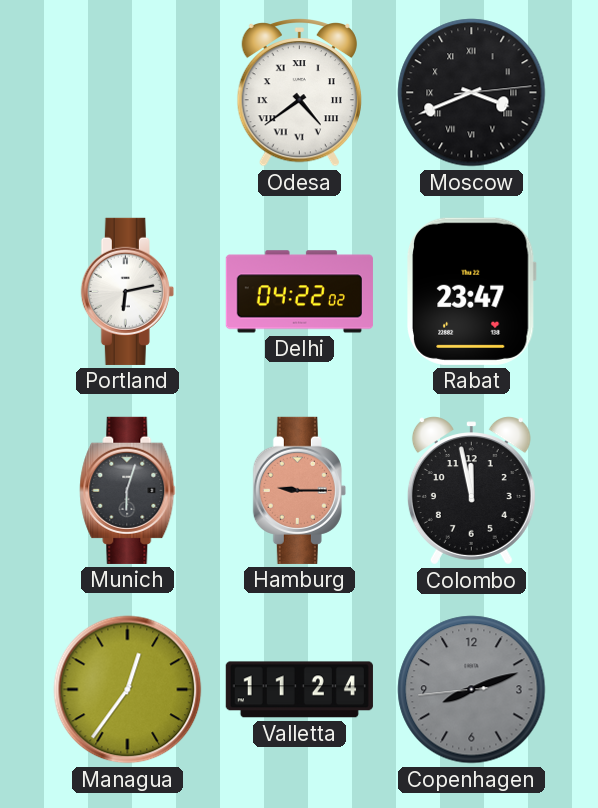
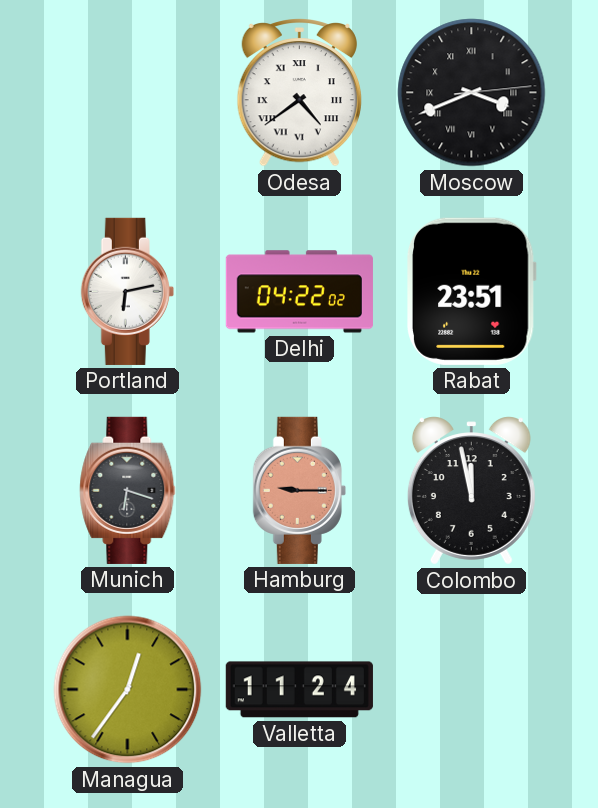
Rabat: 23:47 -> 23:51 (471, 291)
Munich: 6:03 -> 6:18 (128, 490)
Copenhagen: 8:11 -> none (472, 690)
